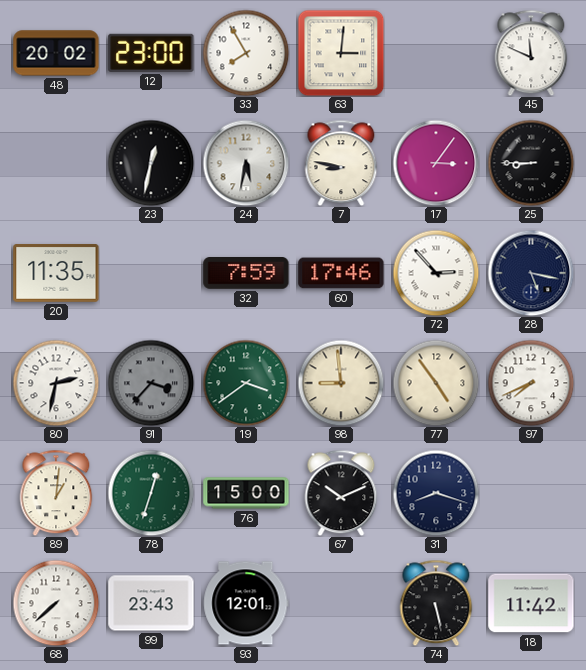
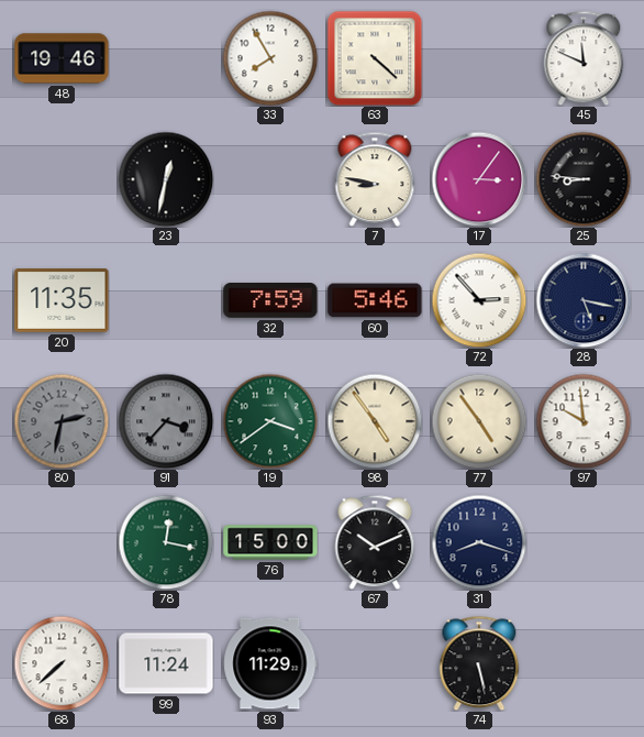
48: 20:02 -> 19:46 (62, 58)
12: 23:00 -> none (151, 53)
63: 3:01 -> 4:22 (375, 58)
24: 5:32 -> none (246, 163)
25: 8:45 -> 8:46 (584, 179)
60: 17:46 -> 5:46 (375, 300)
80 dial: white -> grey (62, 421)
98: 8:59 -> 4:54 (375, 421)
97: 7:41 -> 9:59 (584, 421)
89: 1:01 -> none (56, 493)
78: 12:33 -> 12:17 (166, 542)
99: 23:43 -> 11:24 (166, 663)
93: 12:01 -> 11:29 (270, 663)
18: 11:42 -> none (531, 603)
